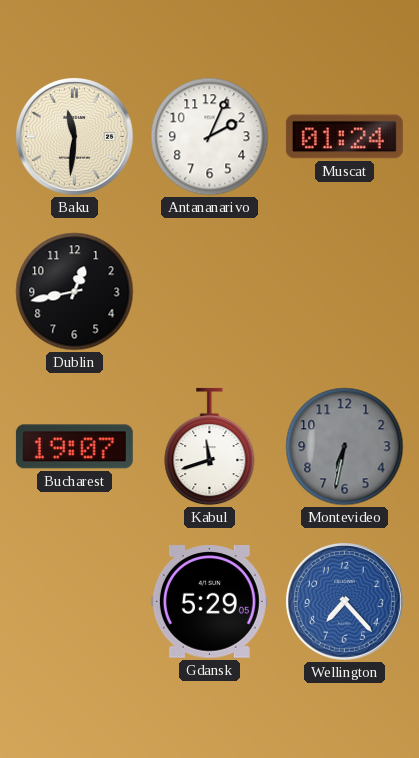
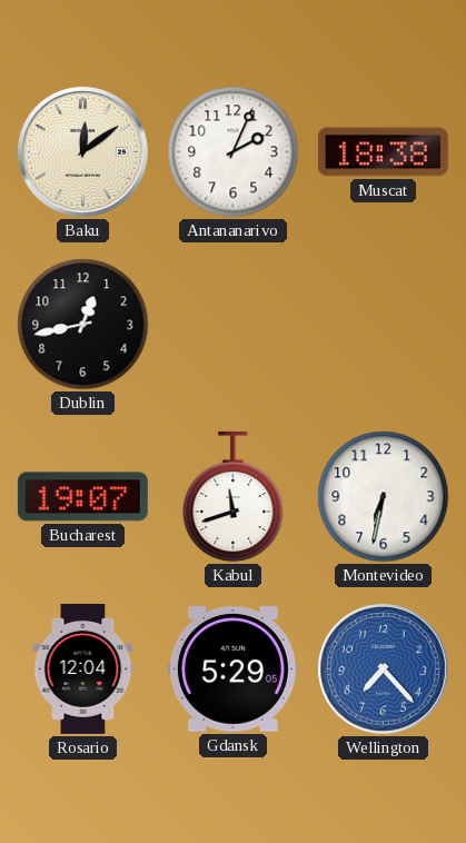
Baku: 11:31 -> 12:09 (82, 151)
Muscat: 01:24 -> 18:38 (383, 152)
Montevideo dial: grey -> white (384, 497)
Rosario: none -> 12:04 (83, 668)
